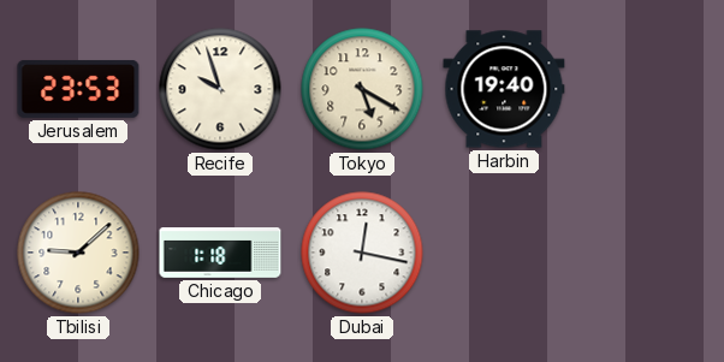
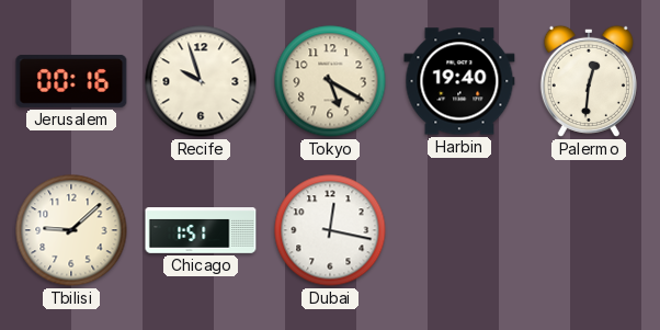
Jerusalem: 23:53 -> 00:16 (71, 81)
Palermo: none -> 12:31 (589, 81)
Chicago: 1:18 -> 1:51 (201, 230)
